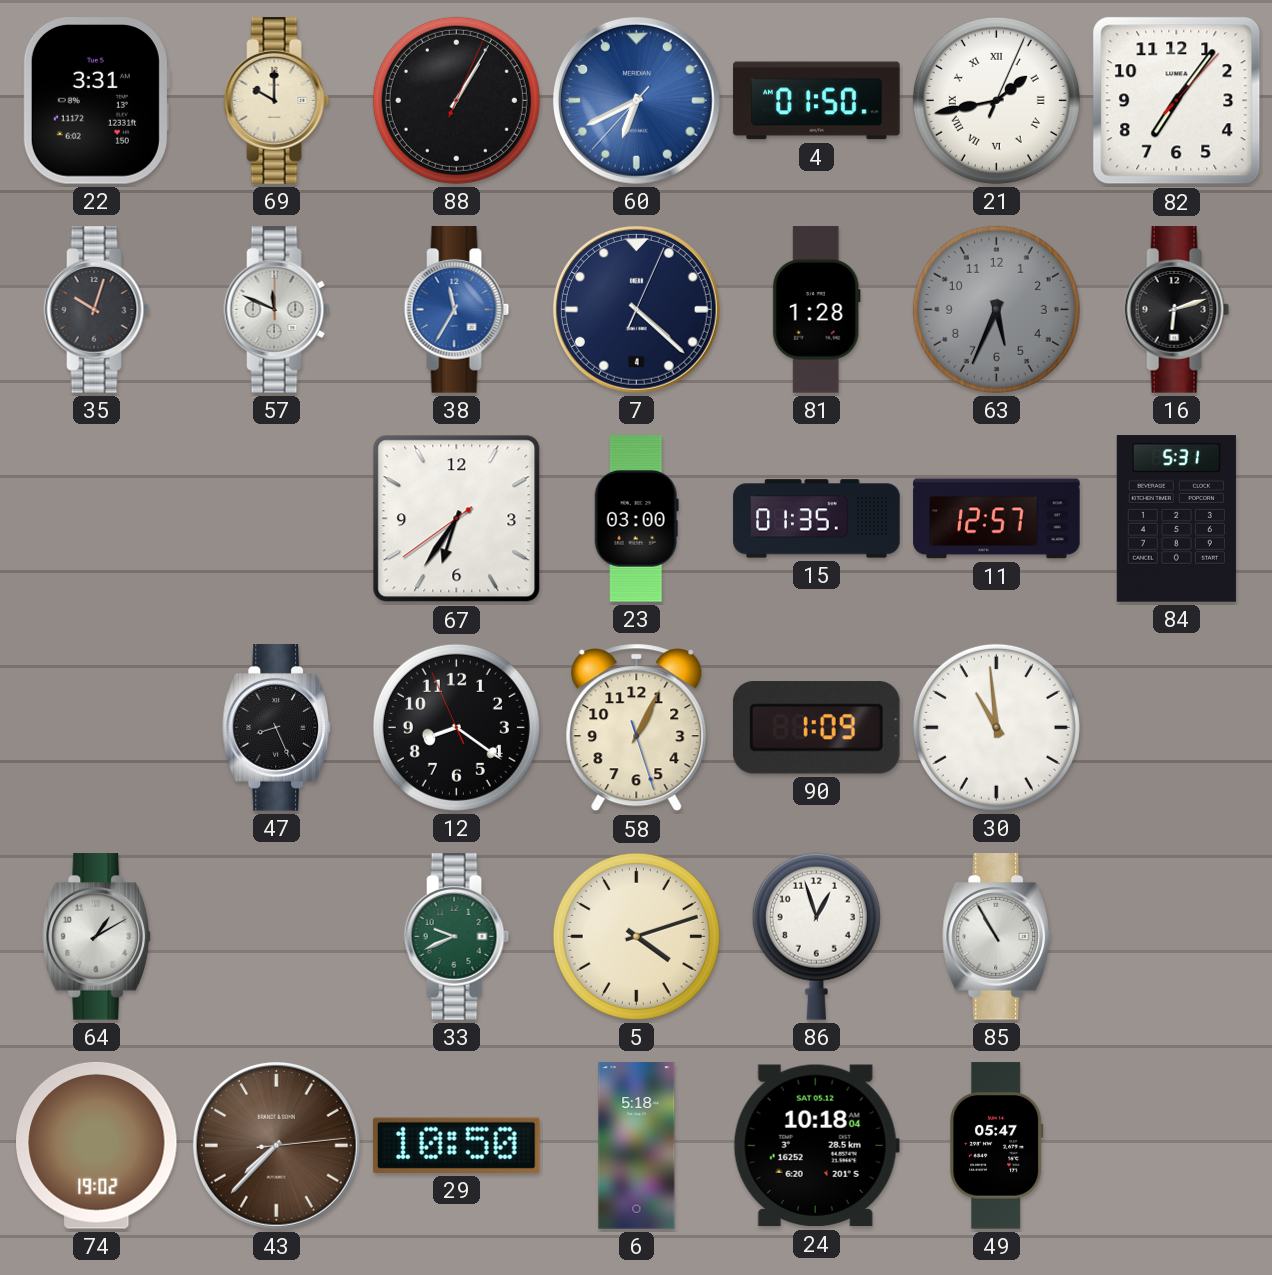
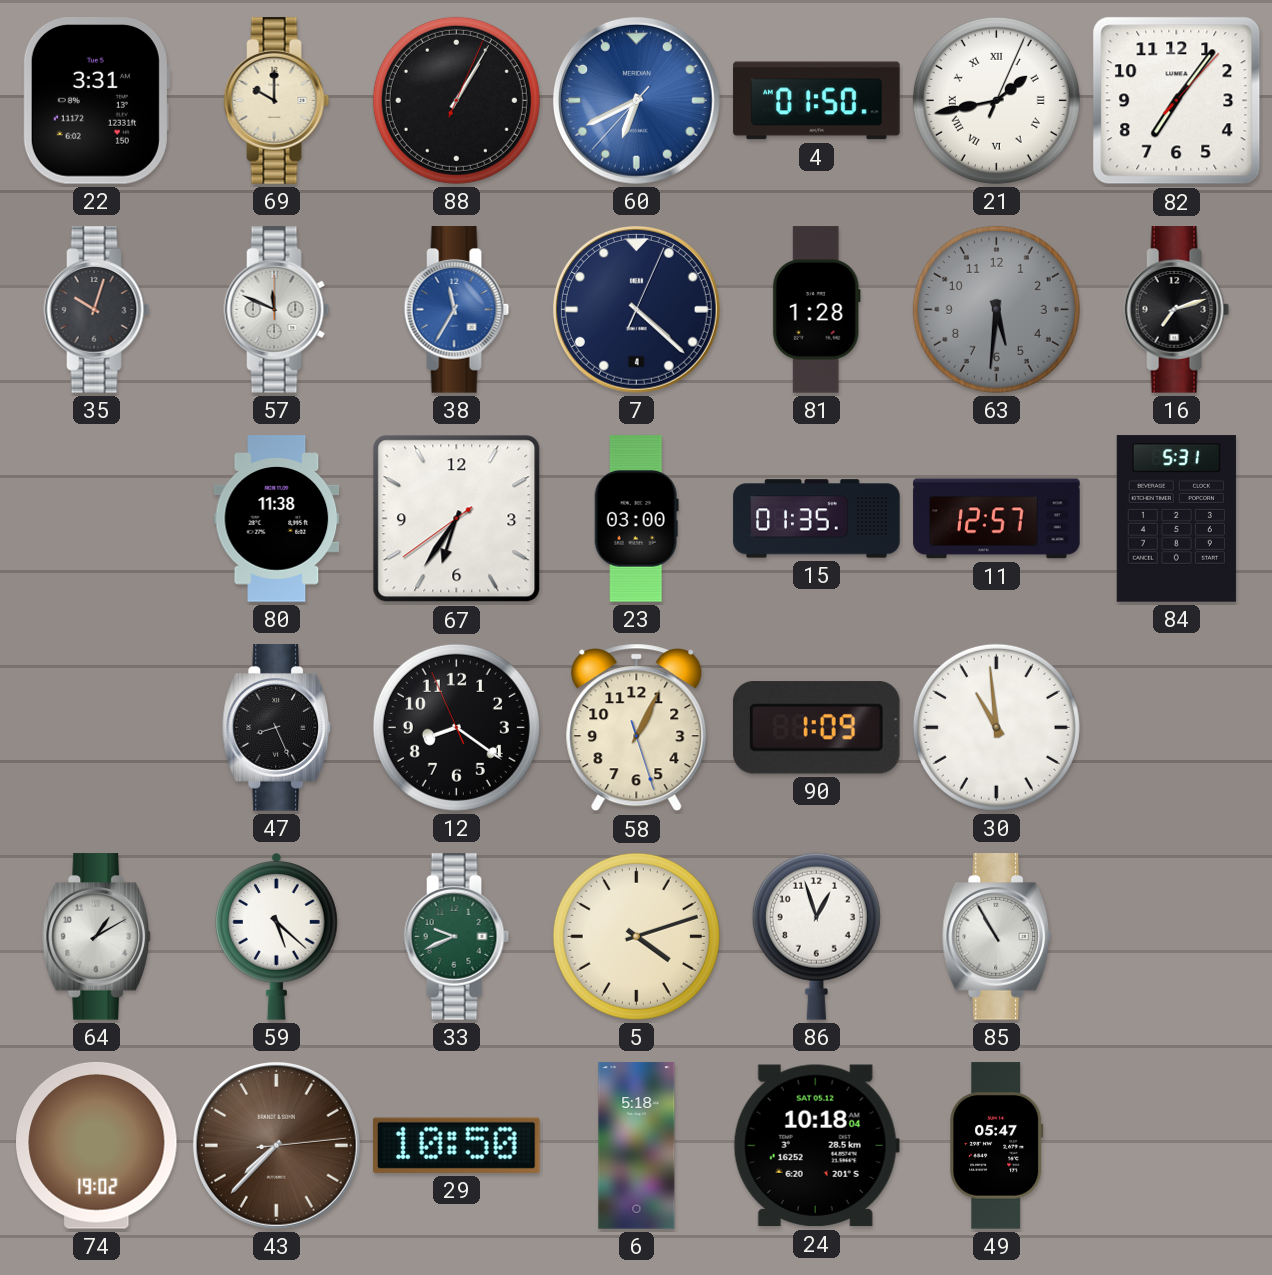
63: 5:34 -> 5:31 (996, 309)
16: 6:12 -> 7:12 (1177, 310)
80: none -> 11:38 (277, 519)
59: none -> 5:22 (277, 936)
